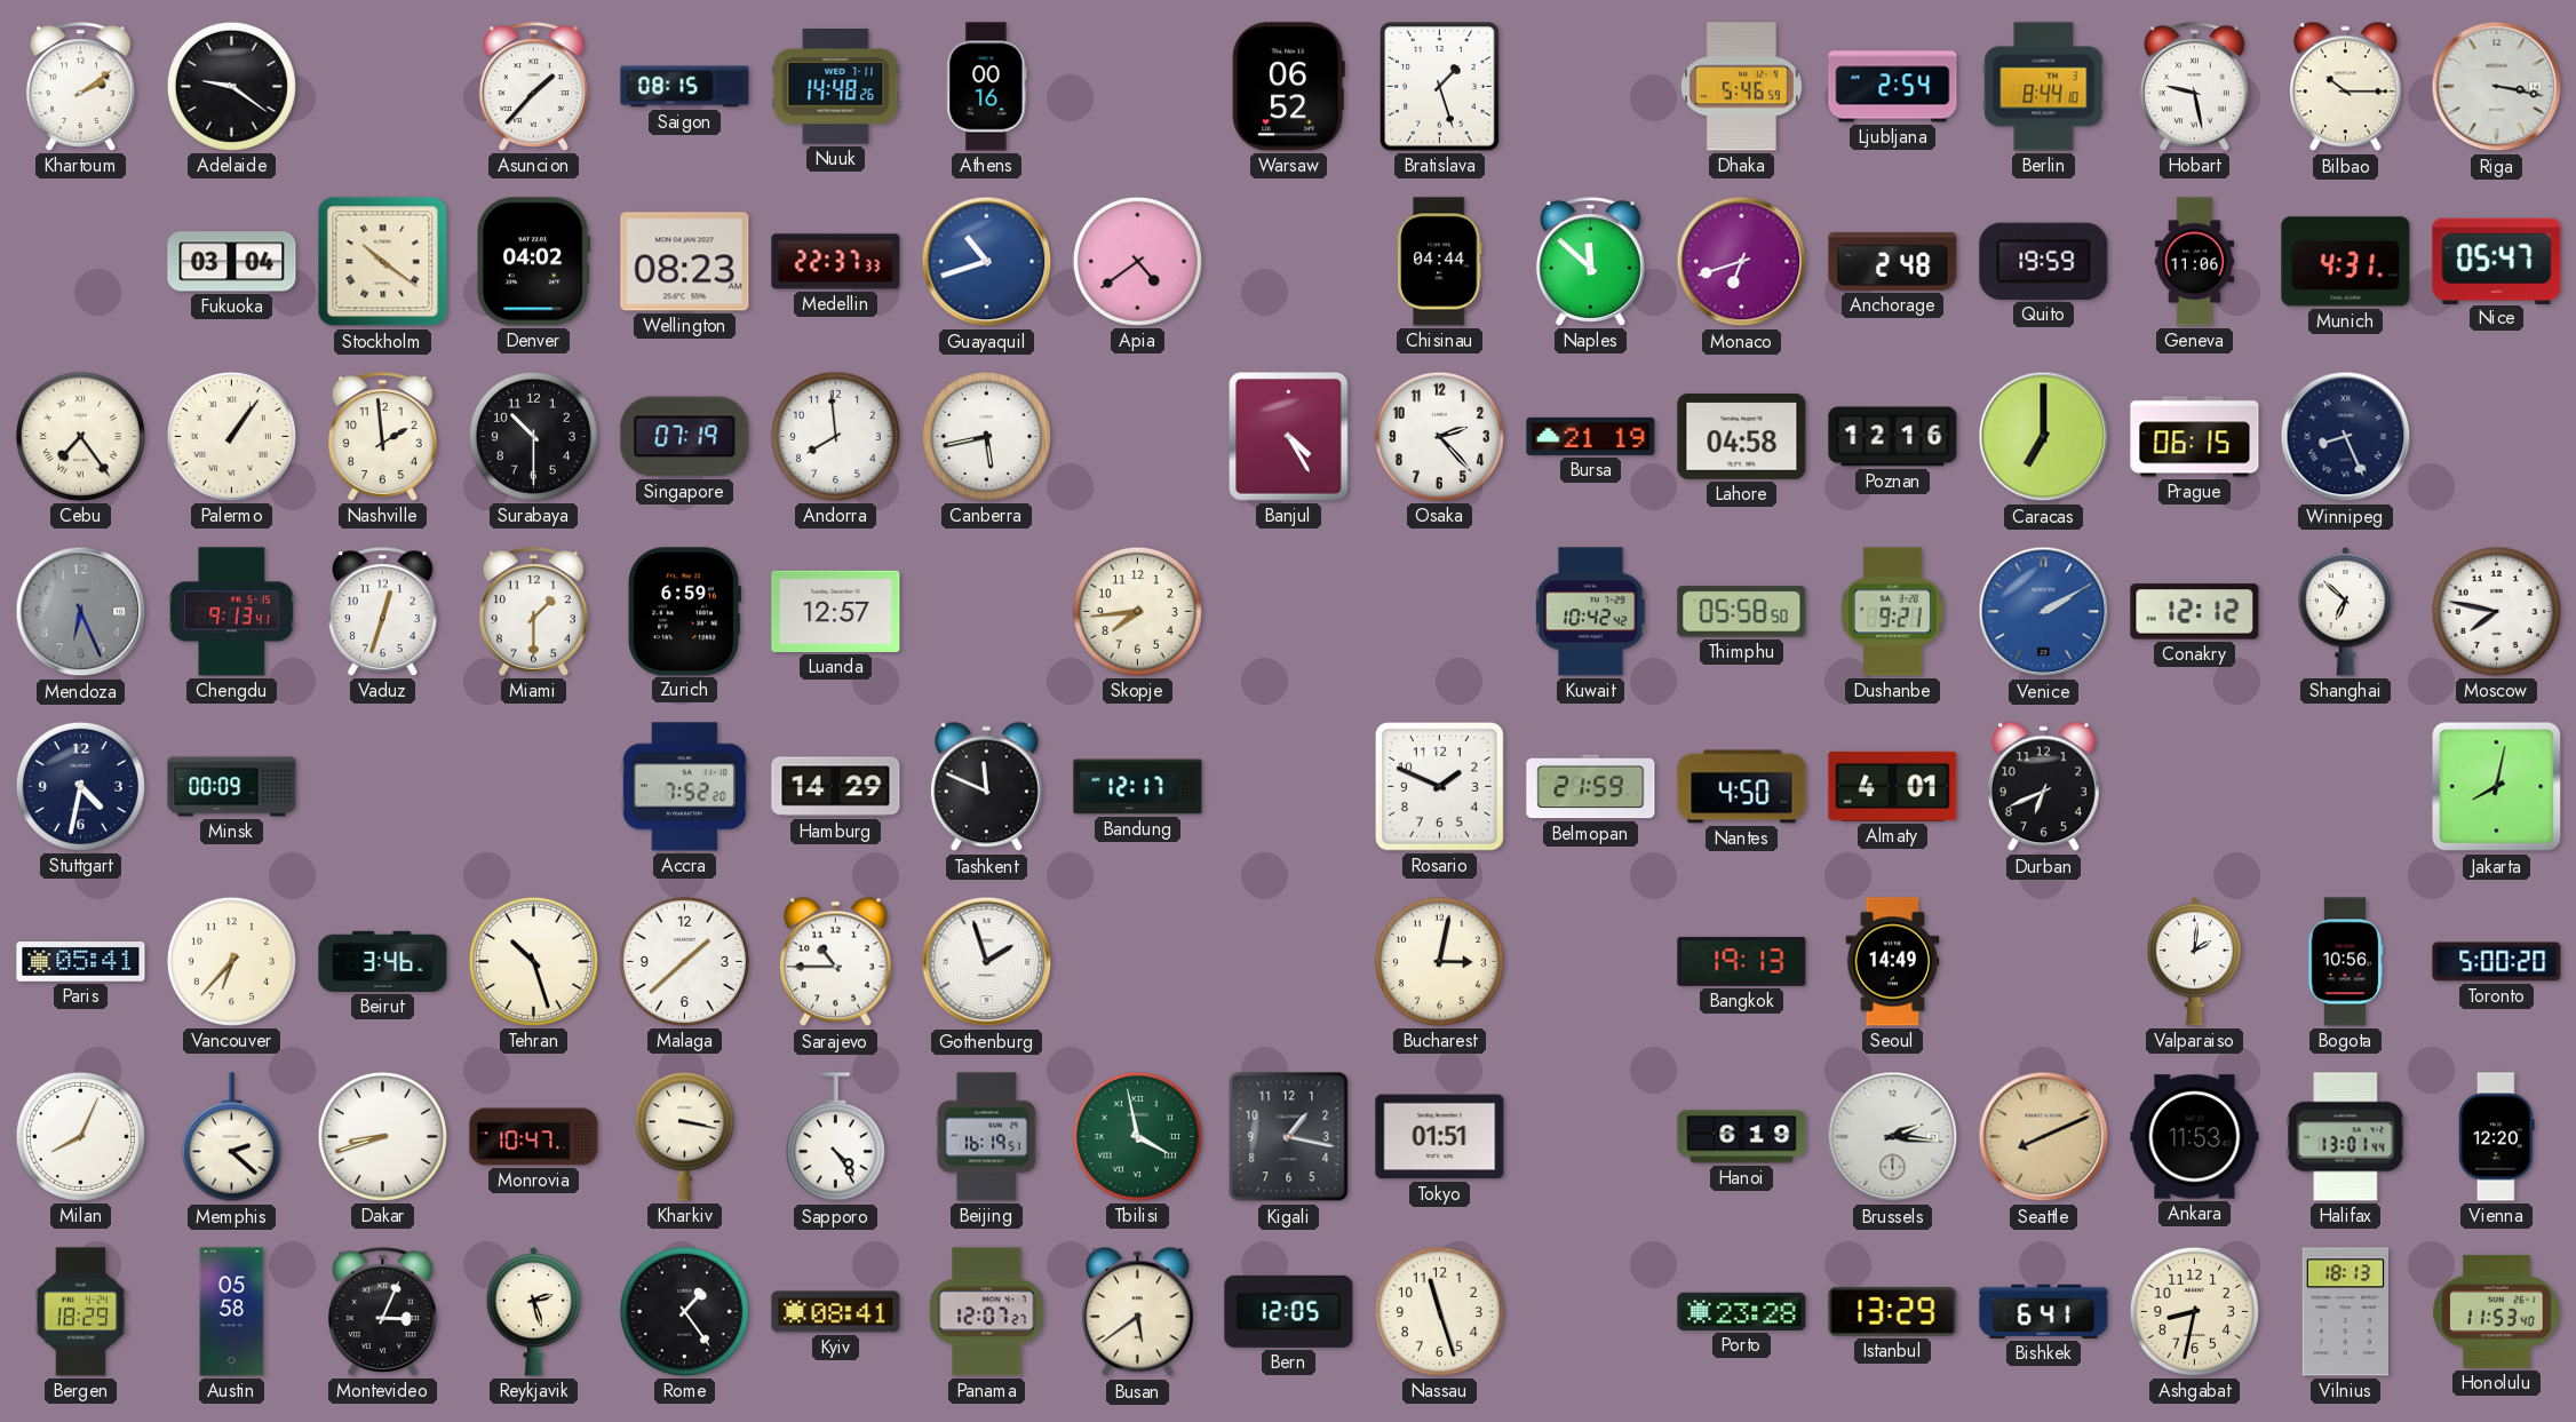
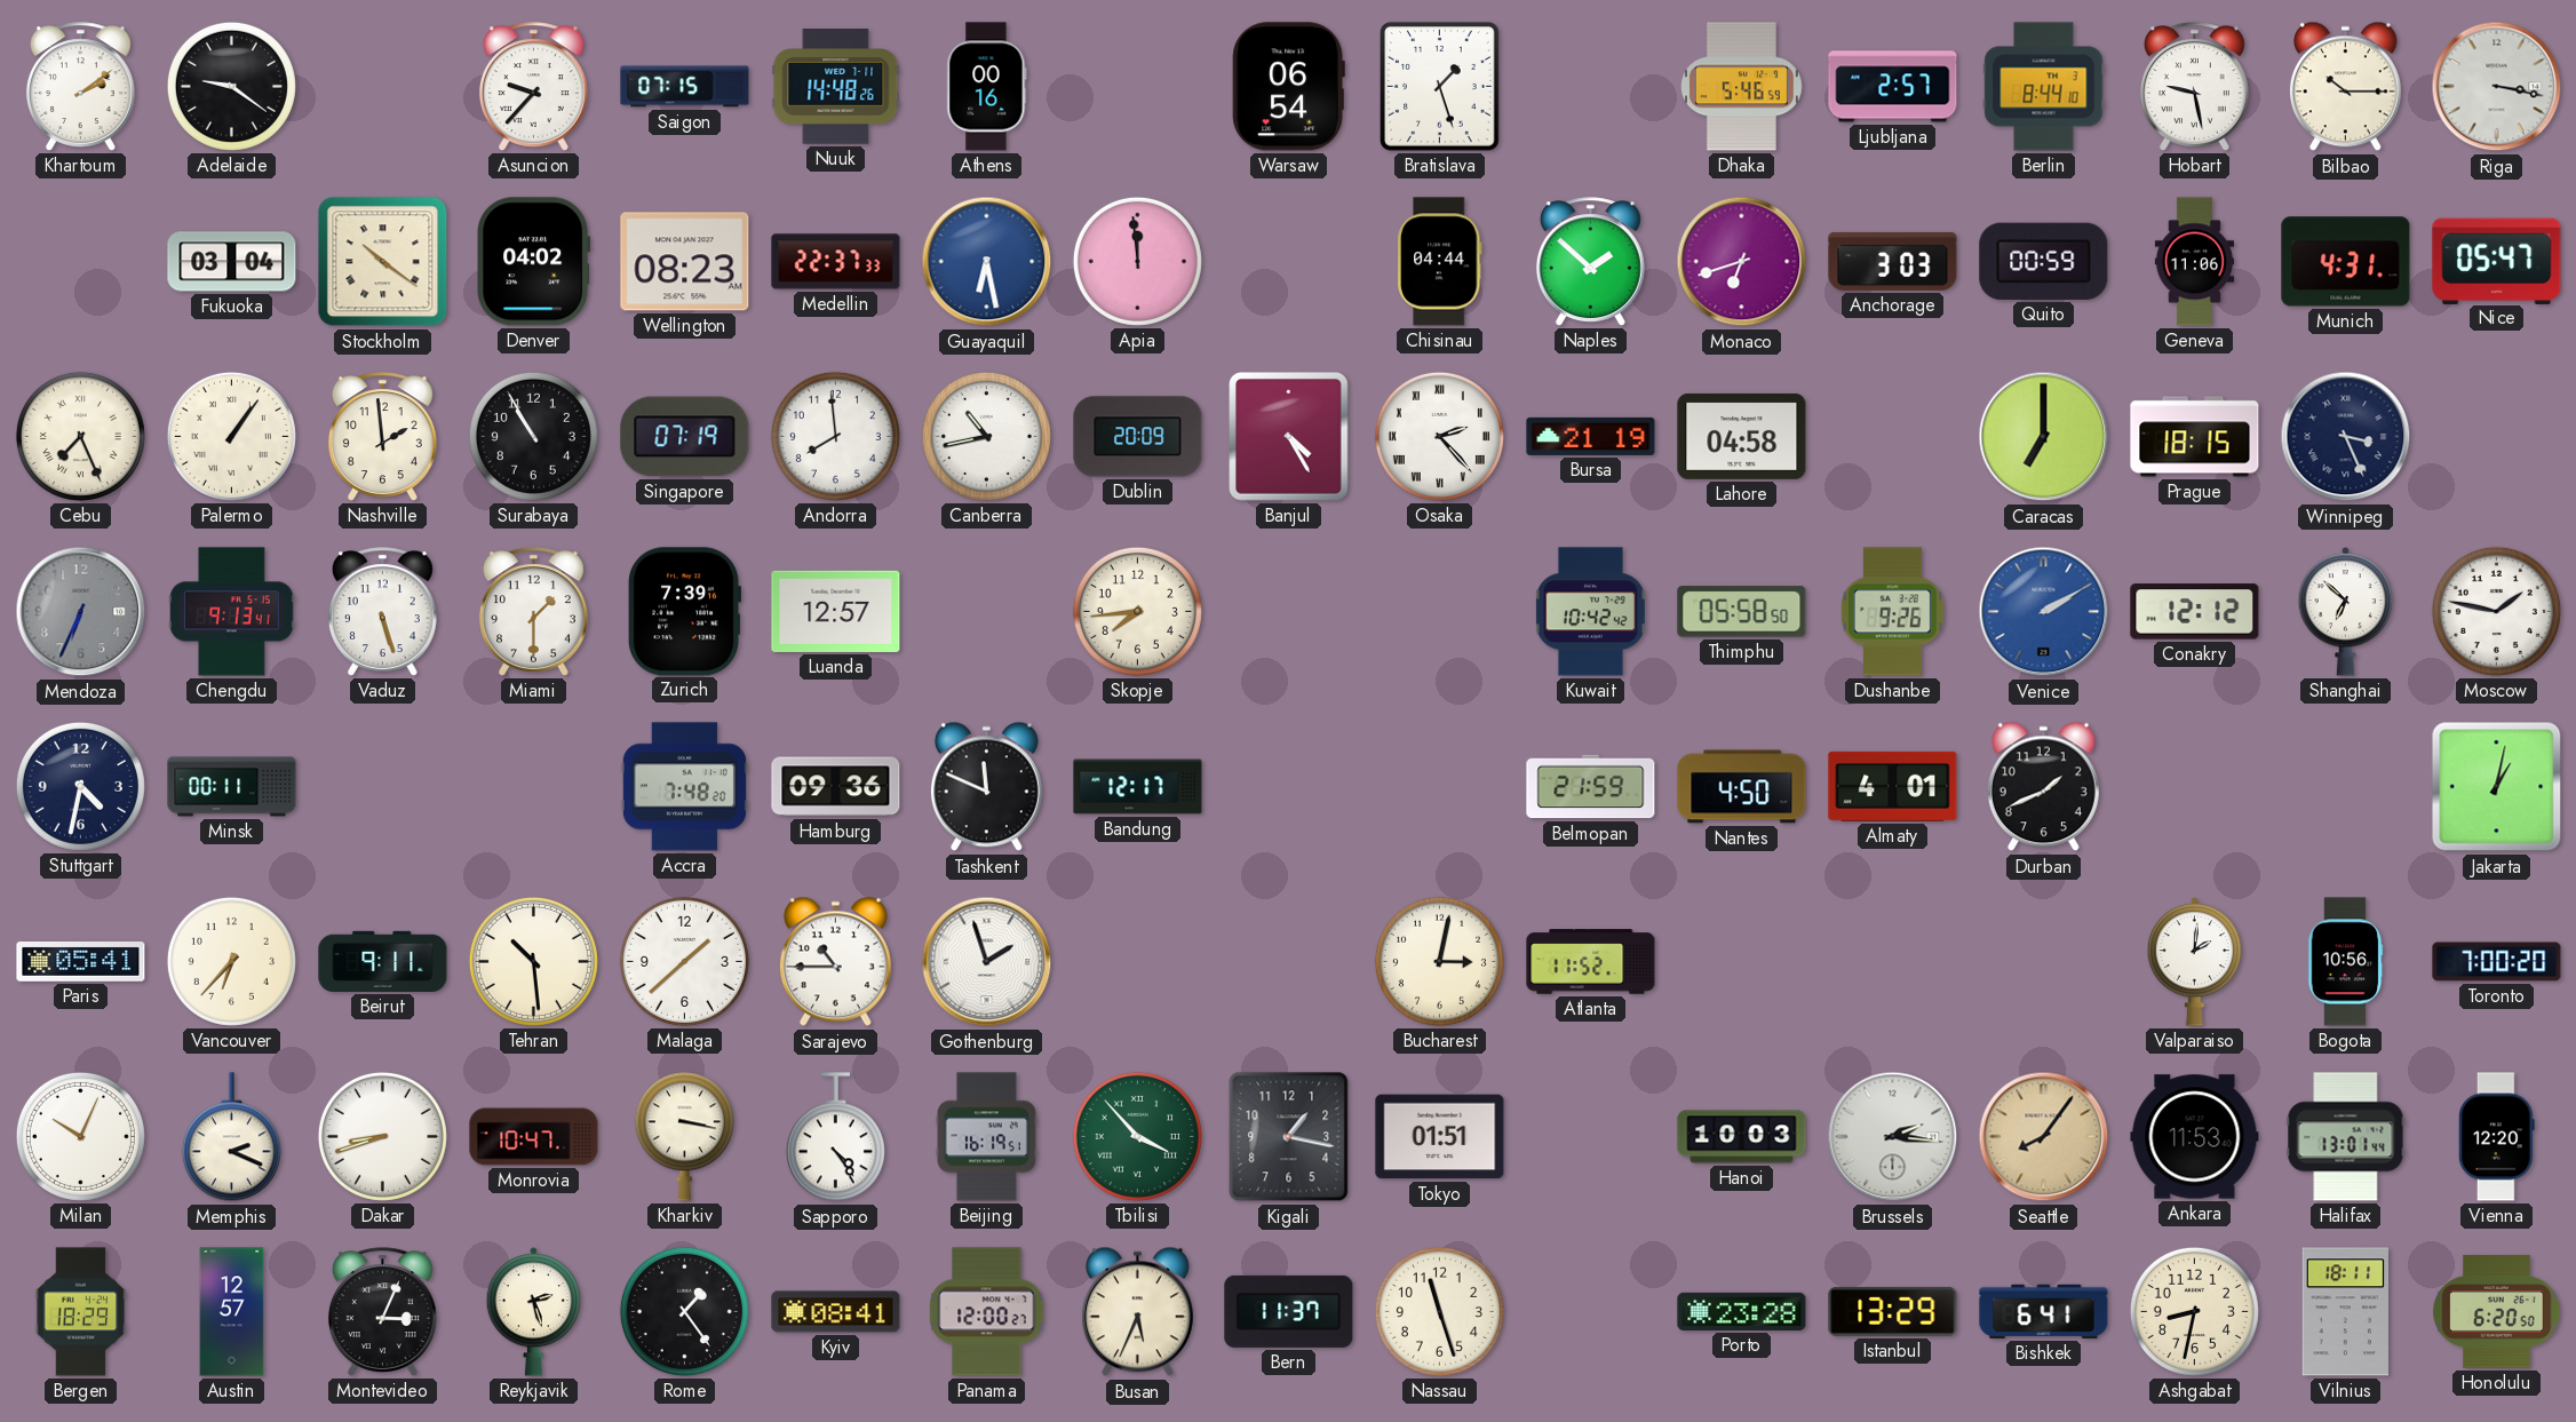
Asuncion: 1:37 -> 9:37 (533, 87)
Saigon: 08:15 -> 07:15 (685, 87)
Warsaw: 06:52 -> 06:54 (1288, 87)
Ljubljana: 2:54 -> 2:57 (1893, 87)
Guayaquil: 10:42 -> 6:28 (987, 262)
Apia: 4:39 -> 11:59 (1137, 261)
Naples: 11:52 -> 1:52 (1590, 262)
Anchorage: 2:48 -> 3:03 (1893, 261)
Quito: 19:59 -> 00:59 (2044, 261)
Cebu: 7:24 -> 7:26 (80, 436)
Surabaya: 10:30 -> 10:55 (533, 436)
Canberra: 5:43 -> 10:43 (986, 436)
Dublin: none -> 20:09 (1138, 437)
Osaka numerals: Arabic -> Roman (1439, 436)
Poznan: 12:16 -> none (1893, 437)
Prague: 06:15 -> 18:15 (2195, 437)
Winnipeg: 8:26 -> 3:26 (2346, 437)
Mendoza: 6:26 -> 6:34 (81, 612)
Vaduz: 12:33 -> 5:27 (382, 612)
Zurich: 6:59 -> 7:39 (683, 612)
Dushanbe: 9:21 -> 9:26 (1892, 612)
Moscow: 7:47 -> 1:47 (2496, 611)
Minsk: 00:09 -> 00:11 (232, 787)
Accra: 7:52 -> 7:48 (684, 787)
Hamburg: 14:29 -> 09:36 (836, 787)
Rosario: 1:49 -> none (1440, 787)
Durban: 6:41 -> 1:41 (2043, 787)
Jakarta: 8:02 -> 1:02 (2497, 787)
Beirut: 3:46 -> 9:11 (383, 961)
Tehran: 10:27 -> 10:29 (533, 961)
Atlanta: none -> 11:52 (1591, 962)
Bangkok: 19:13 -> none (1742, 961)
Seoul: 14:49 -> none (1893, 962)
Toronto: 5:00 -> 7:00 (2497, 962)
Milan: 8:04 -> 10:04 (80, 1136)
Memphis: 2:22 -> 2:19 (231, 1137)
Tbilisi: 3:58 -> 3:53 (1137, 1136)
Hanoi: 6:19 -> 10:03 (1742, 1137)
Seattle: 8:11 -> 8:06 (2044, 1137)
Austin: 05:58 -> 12:57 (232, 1312)
Panama: 12:07 -> 12:00 (987, 1312)
Busan: 5:39 -> 5:34 (1137, 1312)
Bern: 12:05 -> 11:37 (1289, 1311)
Vilnius: 18:13 -> 18:11 (2345, 1312)
Honolulu: 11:53 -> 6:20 (2497, 1311)
